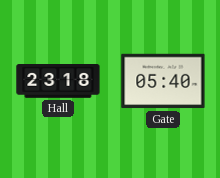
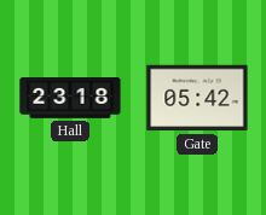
Gate: 05:40 -> 05:42 (197, 98)
